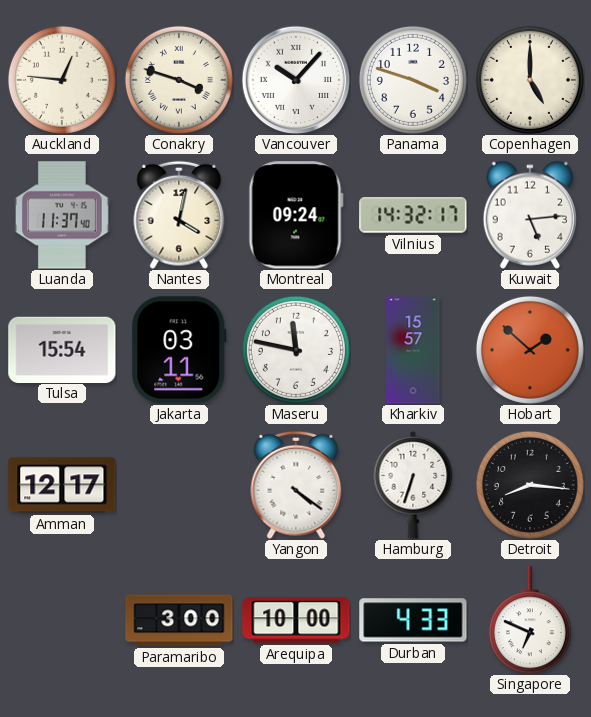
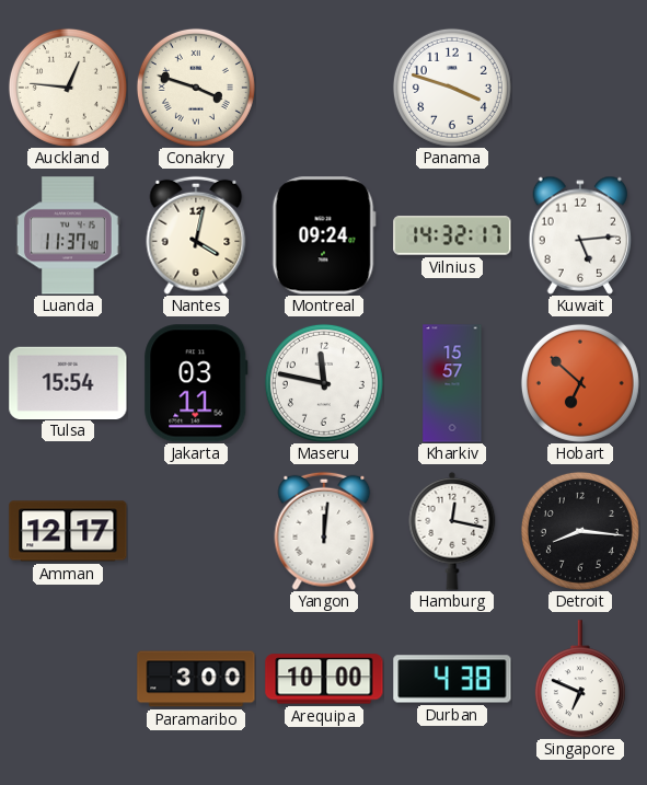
Vancouver: 10:07 -> none (296, 80)
Copenhagen: 5:00 -> none (530, 80)
Hobart: 1:52 -> 6:52 (580, 383)
Yangon: 4:21 -> 12:01 (324, 531)
Hamburg: 6:33 -> 12:17 (452, 531)
Durban: 4:33 -> 4:38 (452, 679)
